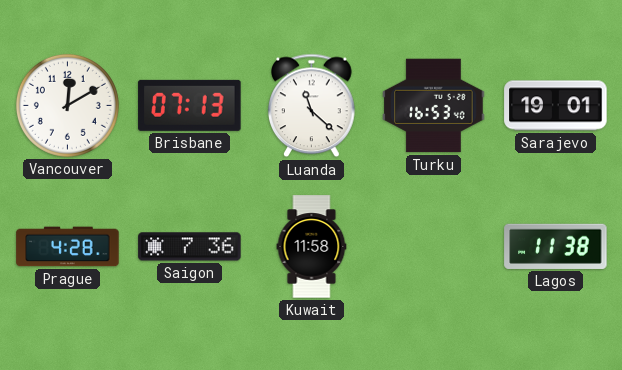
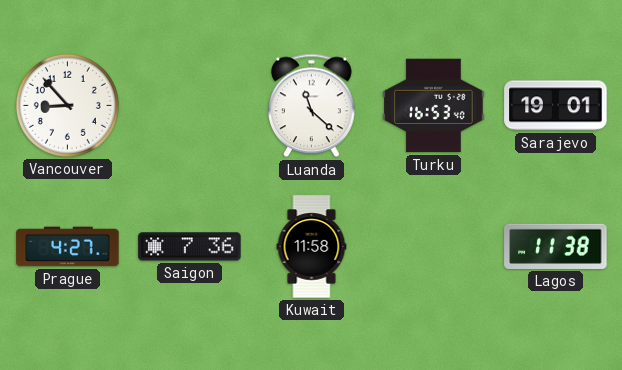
Vancouver: 12:10 -> 8:53 (67, 105)
Brisbane: 07:13 -> none (190, 105)
Prague: 4:28 -> 4:27 (68, 247)
